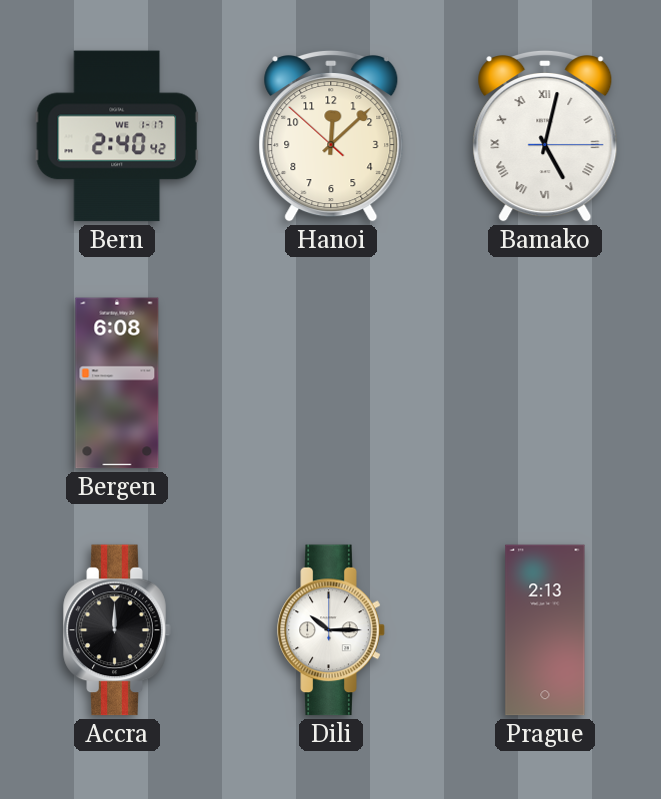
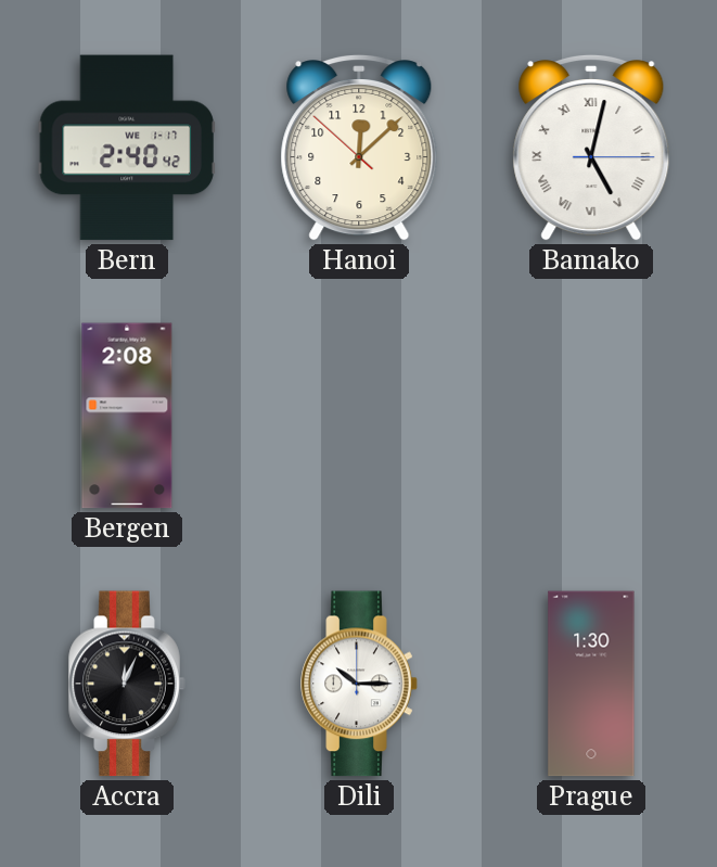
Bergen: 6:08 -> 2:08 (127, 416)
Accra: 12:00 -> 12:04 (127, 684)
Prague: 2:13 -> 1:30 (591, 684)
